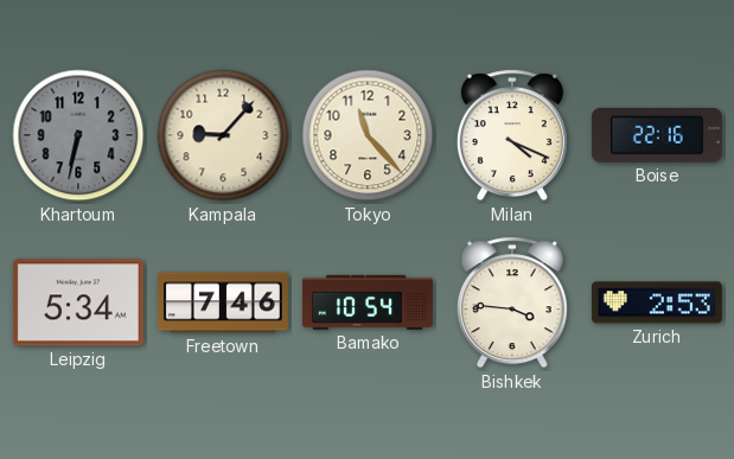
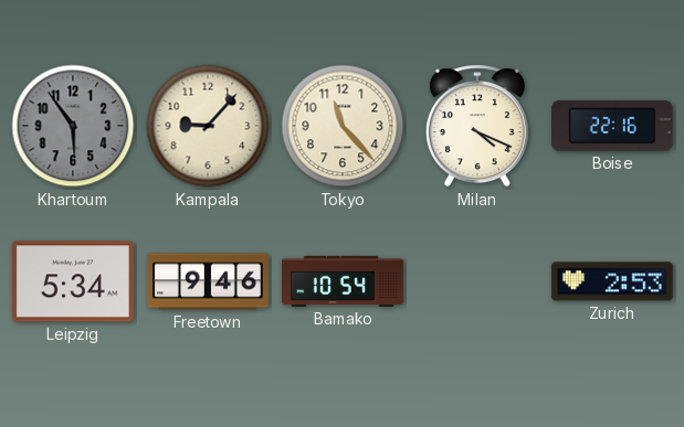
Khartoum: 6:32 -> 5:54 (73, 126)
Freetown: 7:46 -> 9:46 (208, 281)
Bishkek: 3:46 -> none (512, 302)
